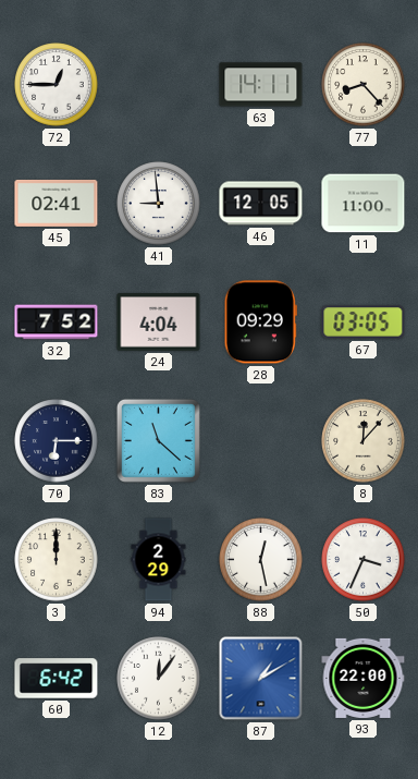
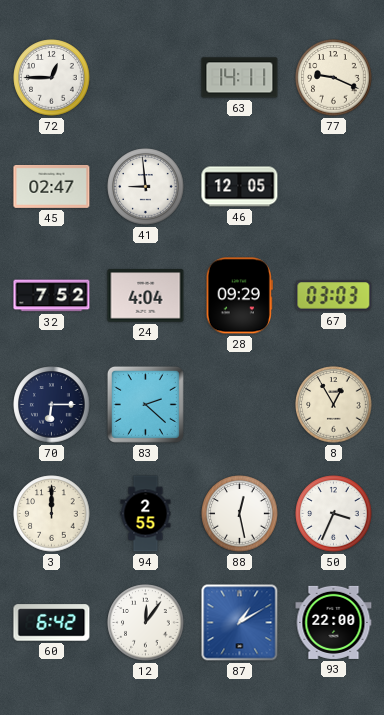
77: 8:23 -> 9:19 (334, 78)
45: 02:41 -> 02:47 (52, 186)
11: 11:00 -> none (364, 204)
67: 03:05 -> 03:03 (334, 296)
83: 11:22 -> 2:22 (145, 404)
8: 12:07 -> 12:55 (334, 405)
94: 2:29 -> 2:55 (146, 514)
